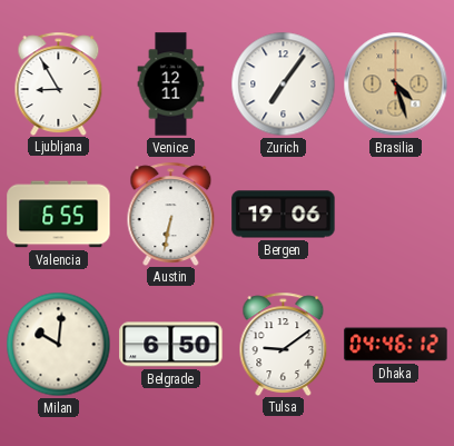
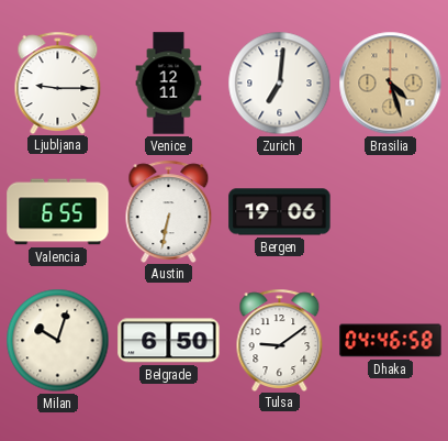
Ljubljana: 8:55 -> 9:15 (58, 82)
Zurich: 7:06 -> 7:01 (280, 84)
Milan: 10:01 -> 10:03 (58, 341)
Dhaka: 04:46:12 -> 04:46:58 (391, 341)
